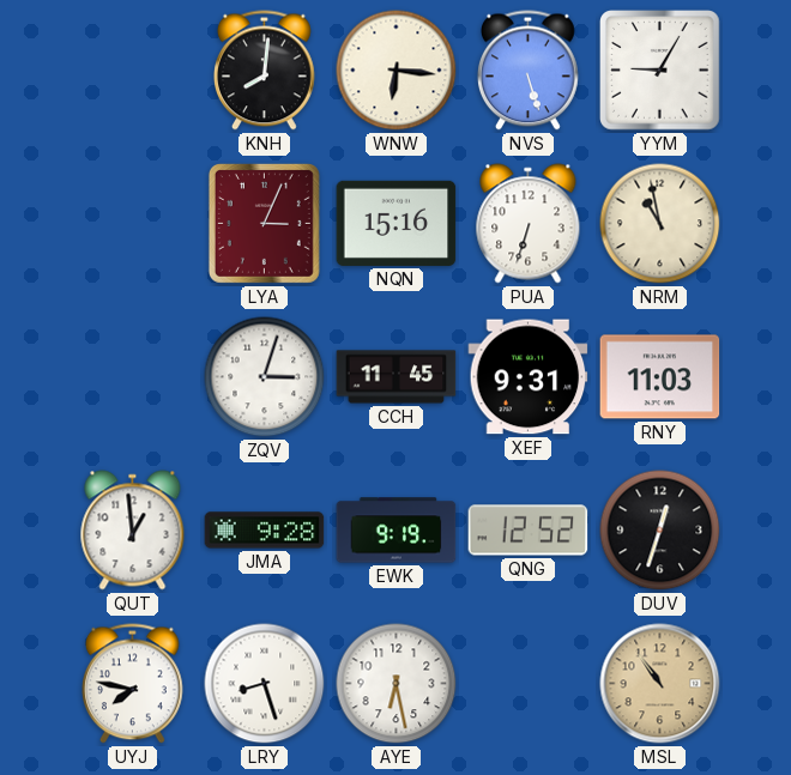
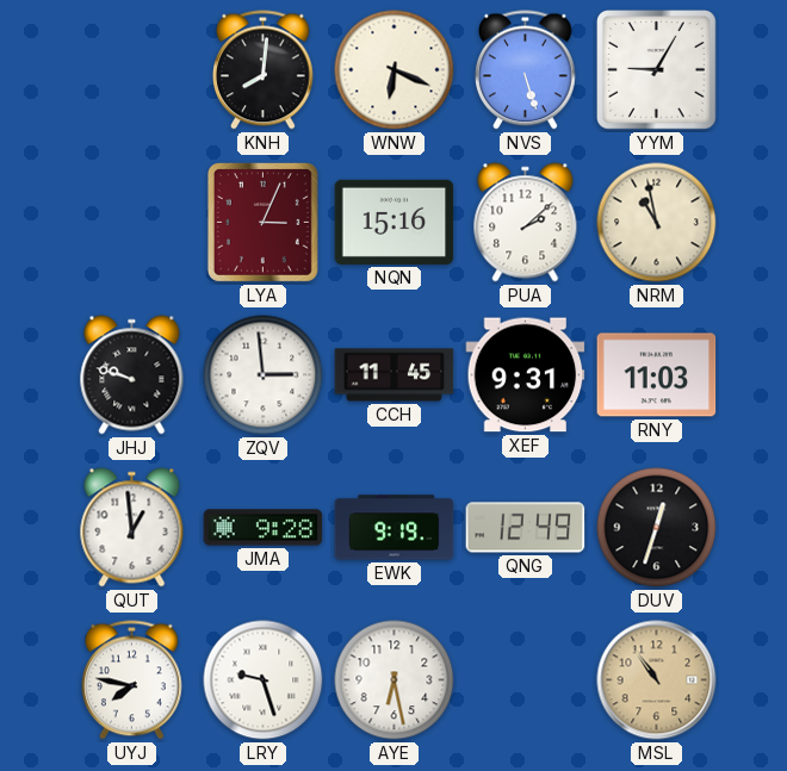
WNW: 6:16 -> 6:19 (395, 70)
PUA: 6:33 -> 2:08 (526, 223)
JHJ: none -> 9:48 (132, 375)
ZQV: 3:03 -> 2:59 (264, 375)
QNG: 12:52 -> 12:49 (526, 528)
LRY: 8:27 -> 9:27 (264, 680)
